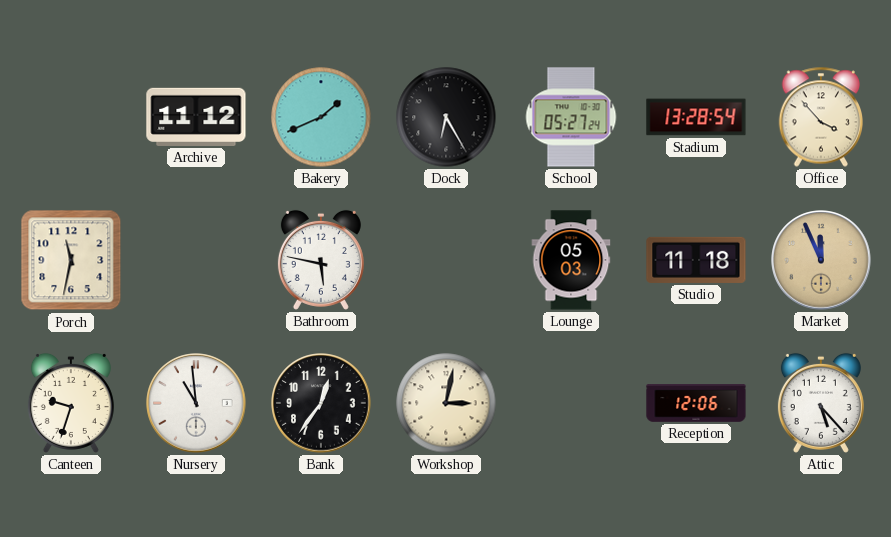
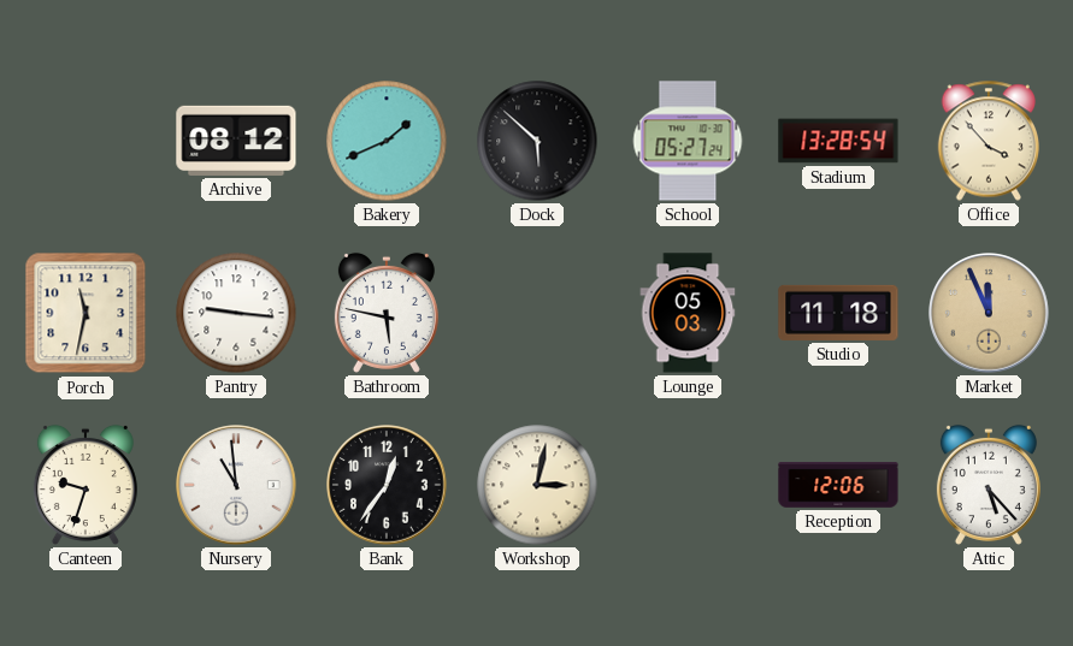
Archive: 11:12 -> 08:12 (236, 141)
Dock: 6:25 -> 5:52 (537, 141)
Pantry: none -> 9:16 (236, 313)
